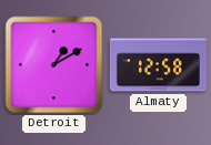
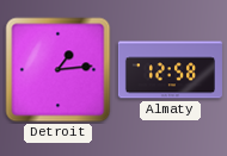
Detroit: 1:10 -> 1:14 (59, 70)
